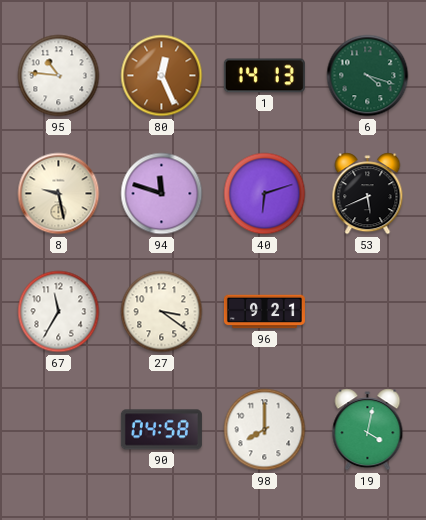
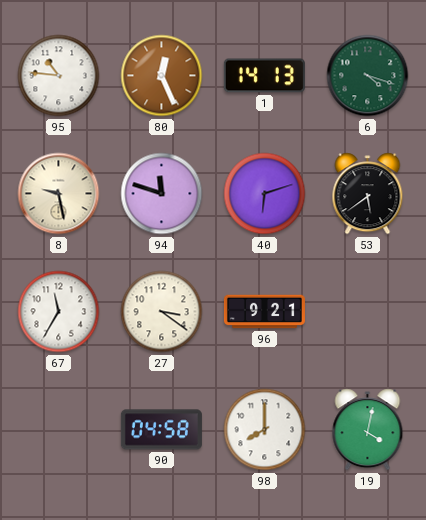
53: 5:41 -> 5:39 (368, 194)
